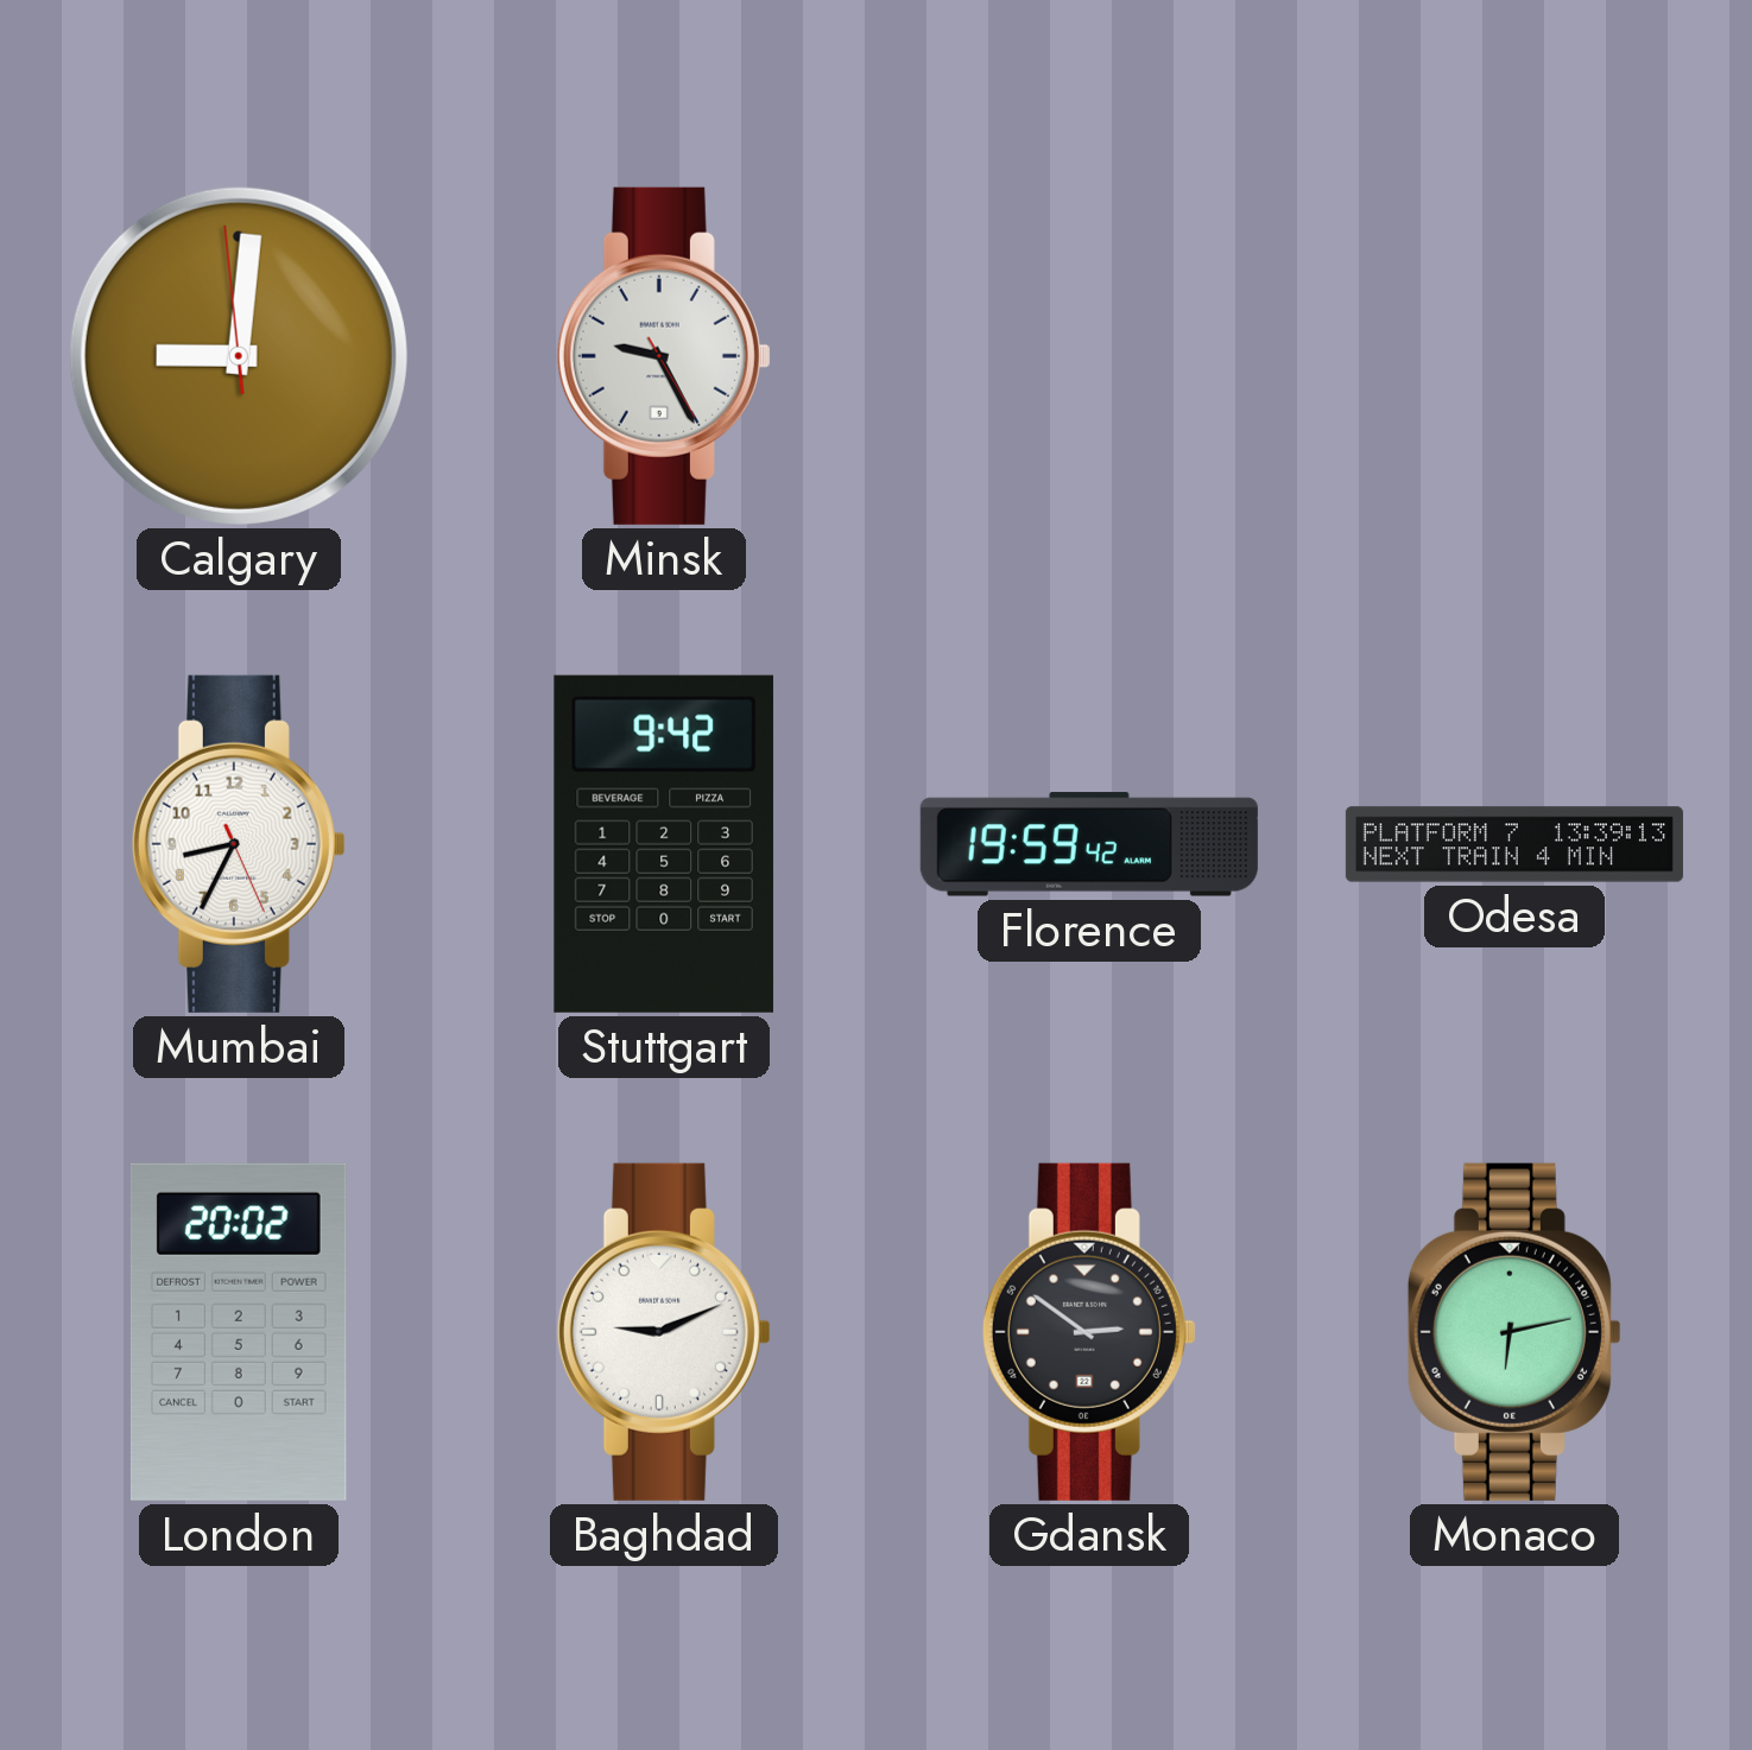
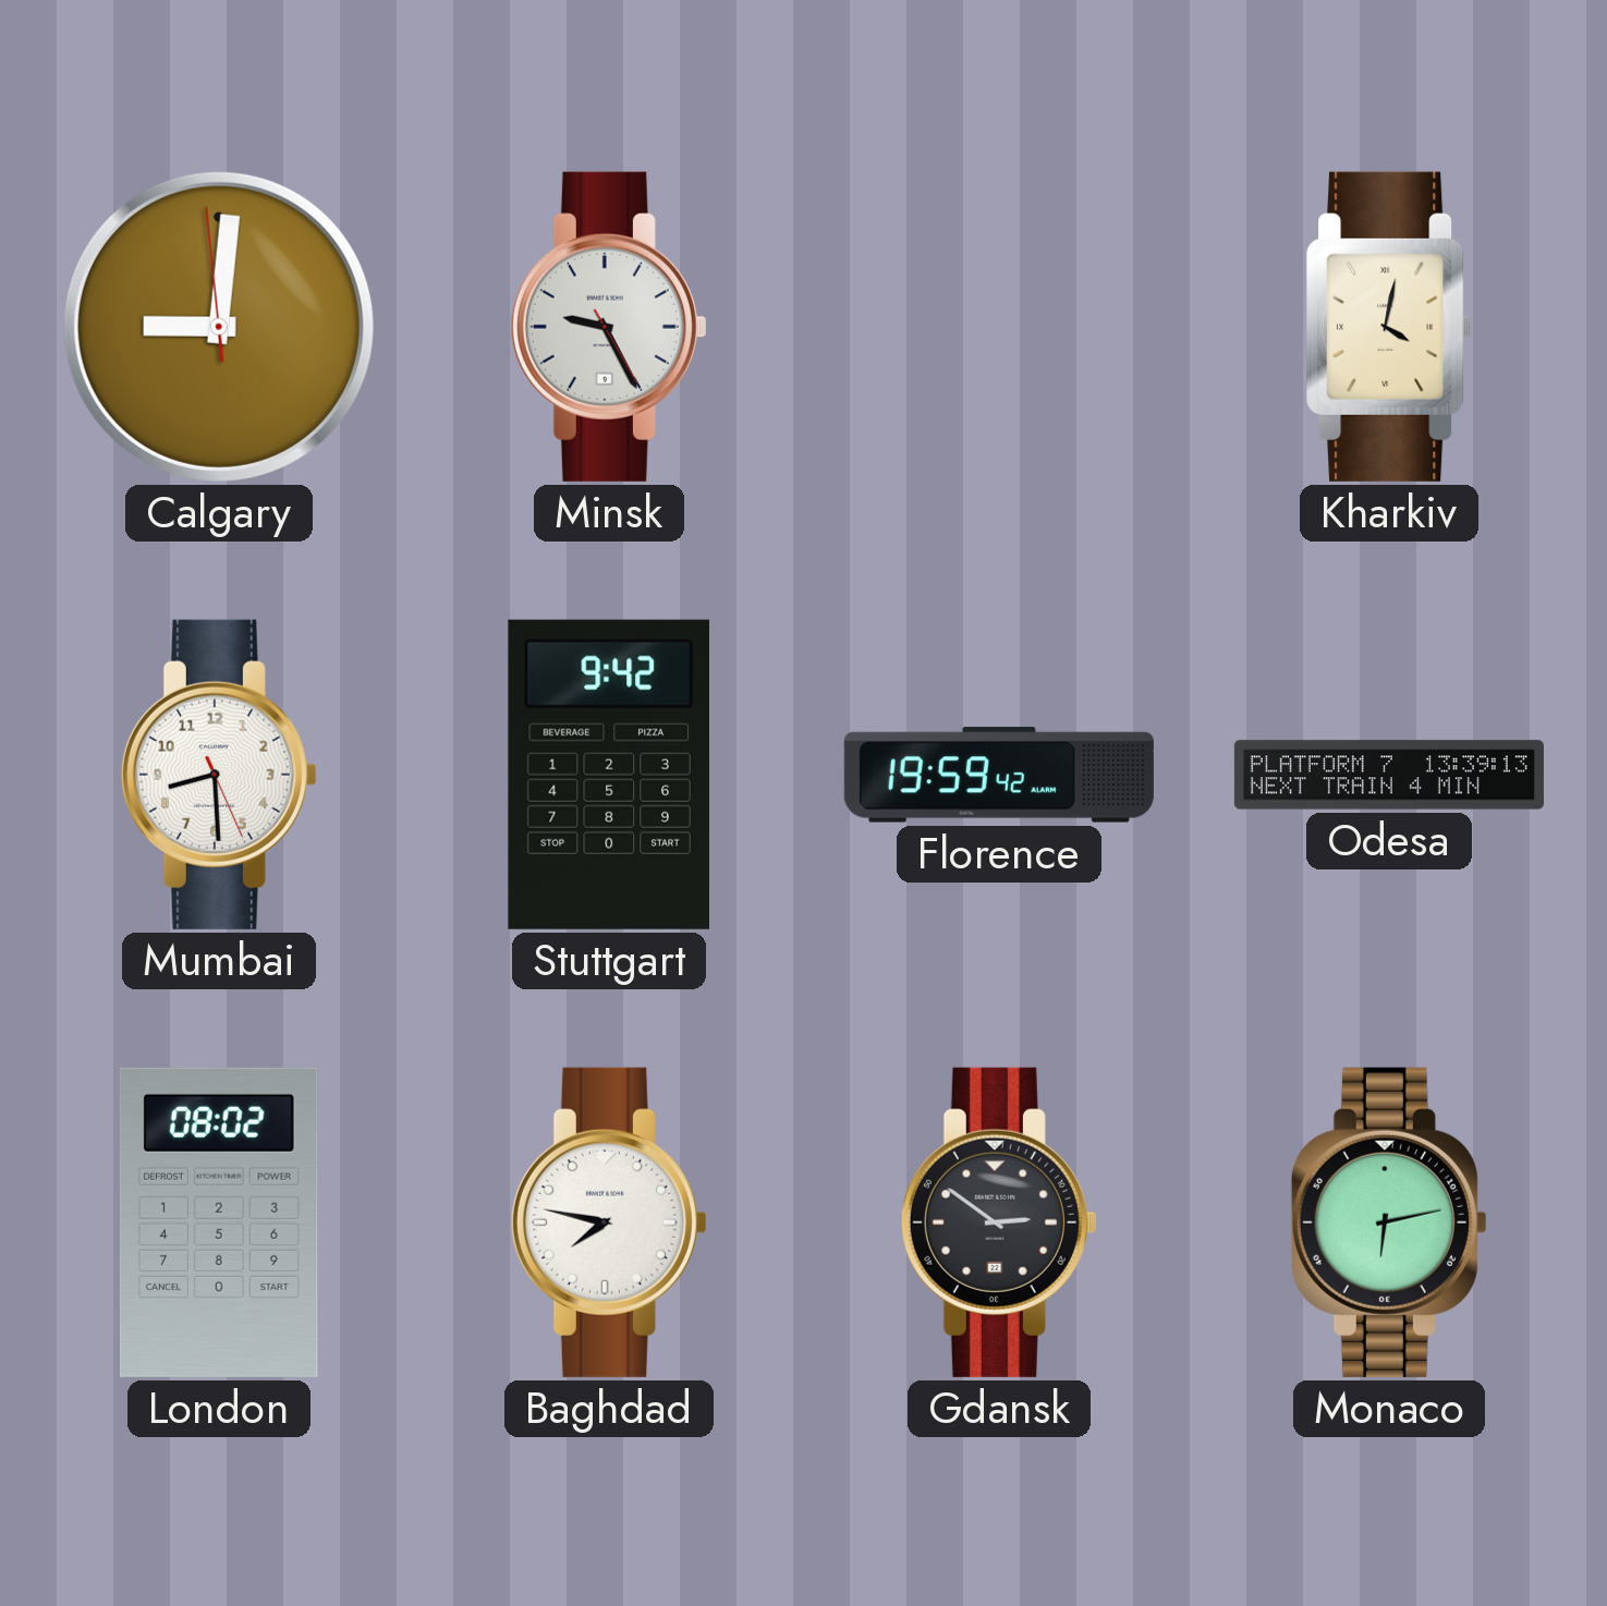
Kharkiv: none -> 4:02 (1389, 327)
Mumbai: 8:34 -> 8:29 (219, 775)
London: 20:02 -> 08:02 (219, 1222)
Baghdad: 9:11 -> 7:47 (609, 1222)
